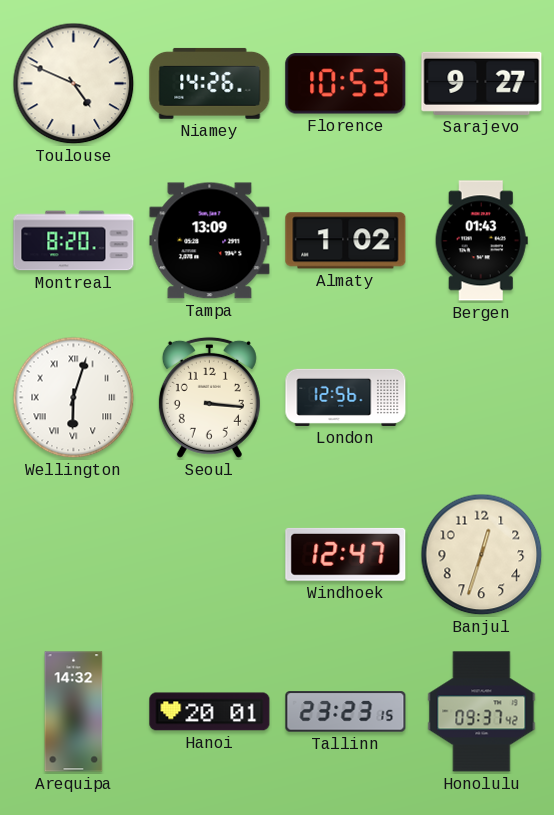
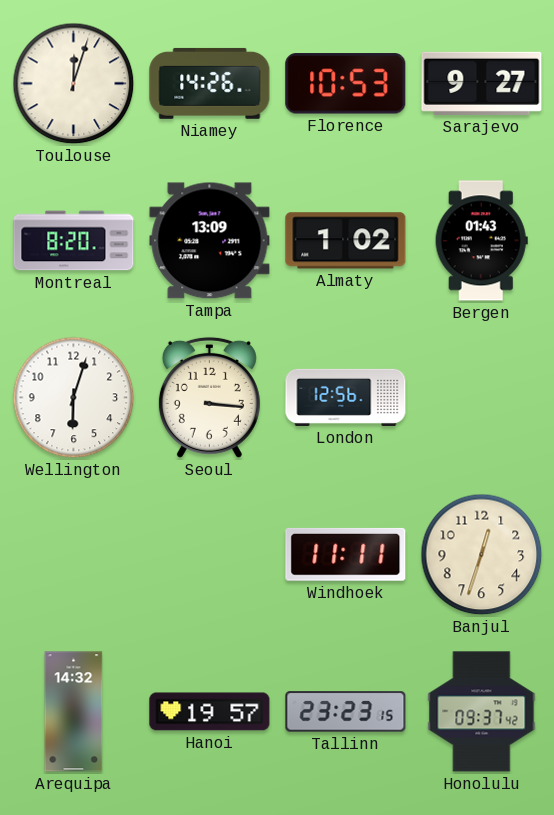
Toulouse: 4:49 -> 12:03 (74, 84)
Wellington numerals: Roman -> Arabic (74, 398)
Windhoek: 12:47 -> 11:11 (346, 554)
Hanoi: 20:01 -> 19:57 (210, 712)
